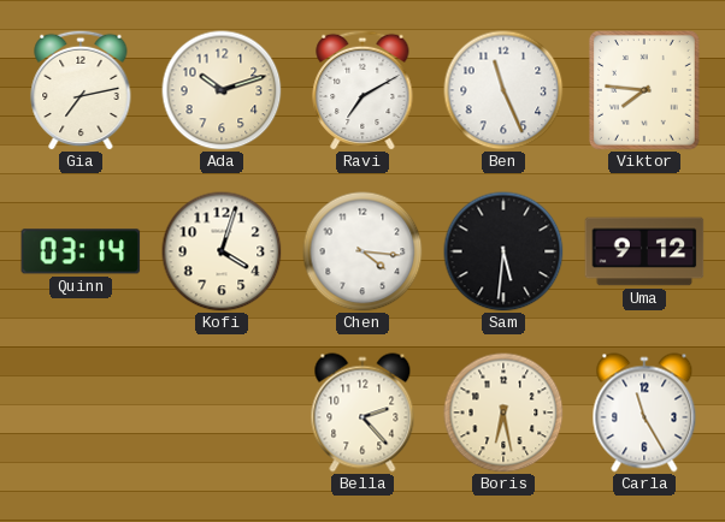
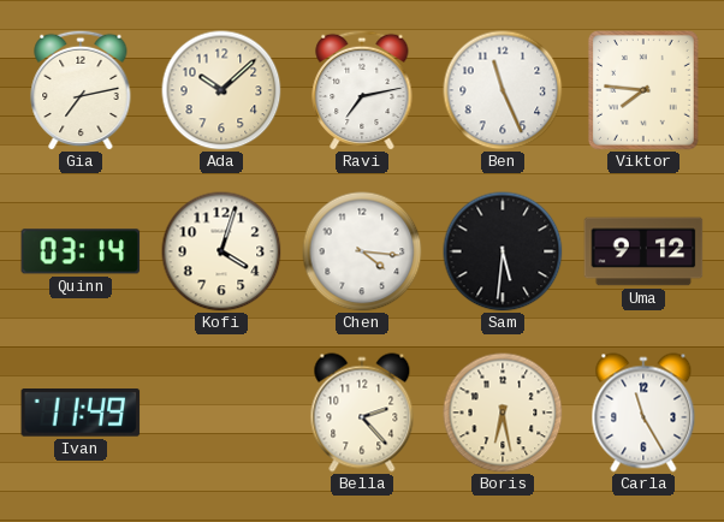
Ada: 10:12 -> 10:08 (221, 90)
Ravi: 7:10 -> 7:13 (362, 90)
Ivan: none -> 11:49 (81, 414)
